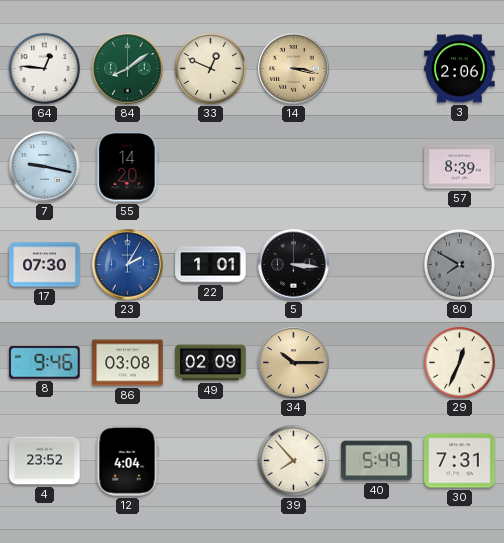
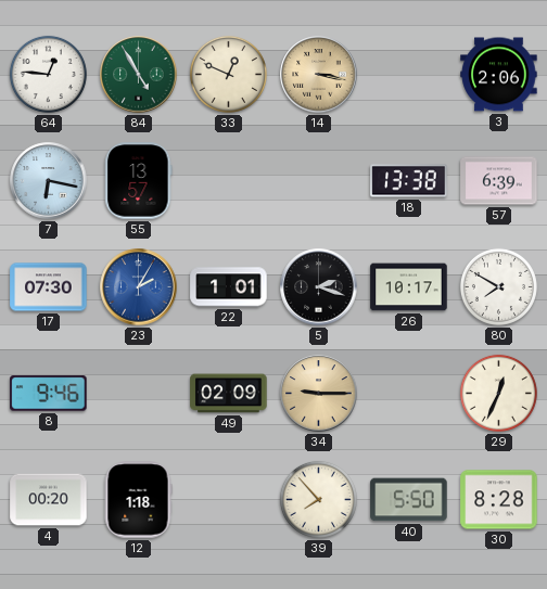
84: 8:09 -> 4:55 (139, 75)
7: 9:17 -> 6:17 (49, 181)
55: 14:20 -> 13:57 (139, 181)
18: none -> 13:38 (409, 181)
57: 8:39 -> 6:39 (499, 181)
5: 3:16 -> 2:18 (319, 287)
26: none -> 10:17 (409, 287)
80 dial: grey -> white (498, 286)
86: 03:08 -> none (128, 363)
34: 10:15 -> 9:15 (319, 394)
4: 23:52 -> 00:20 (49, 500)
12: 4:04 -> 1:18 (138, 500)
40: 5:49 -> 5:50 (409, 500)
30: 7:31 -> 8:28 (499, 500)
